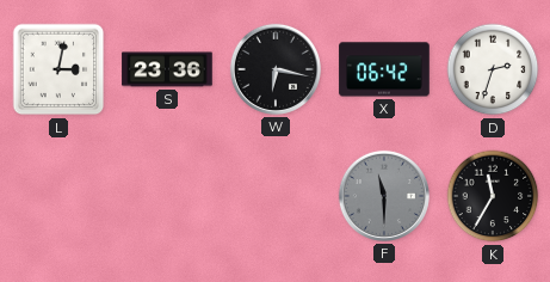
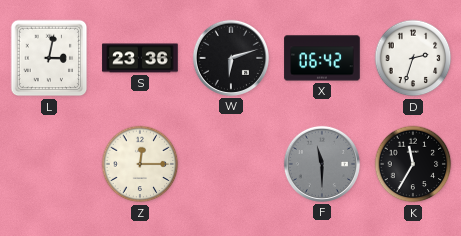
W: 6:17 -> 6:12 (231, 58)
Z: none -> 12:15 (140, 164)
